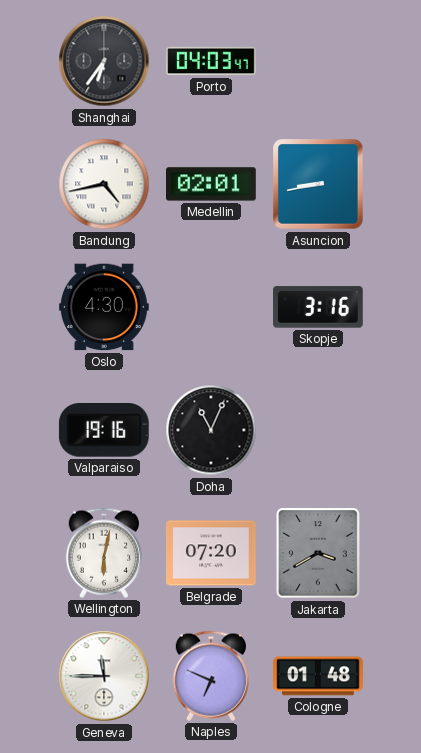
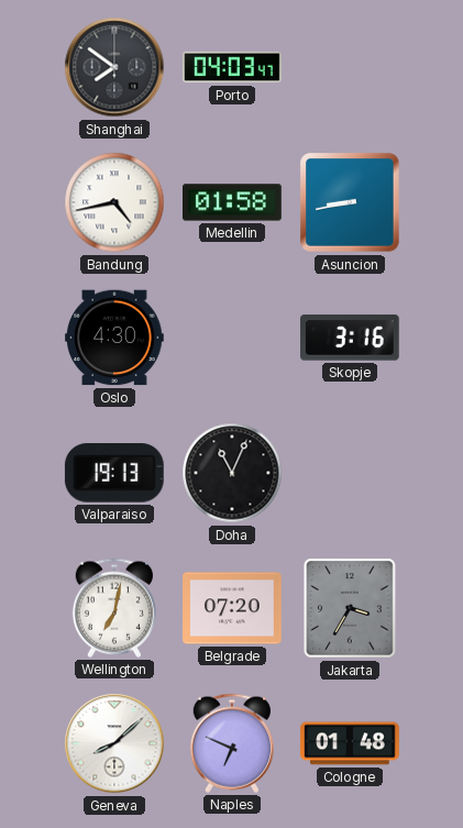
Shanghai: 6:36 -> 7:51 (114, 67)
Medellin: 02:01 -> 01:58 (232, 202)
Valparaiso: 19:16 -> 19:13 (114, 474)
Wellington: 6:02 -> 7:02 (113, 608)
Jakarta: 3:40 -> 3:35 (350, 608)
Geneva: 11:45 -> 8:08 (114, 743)
